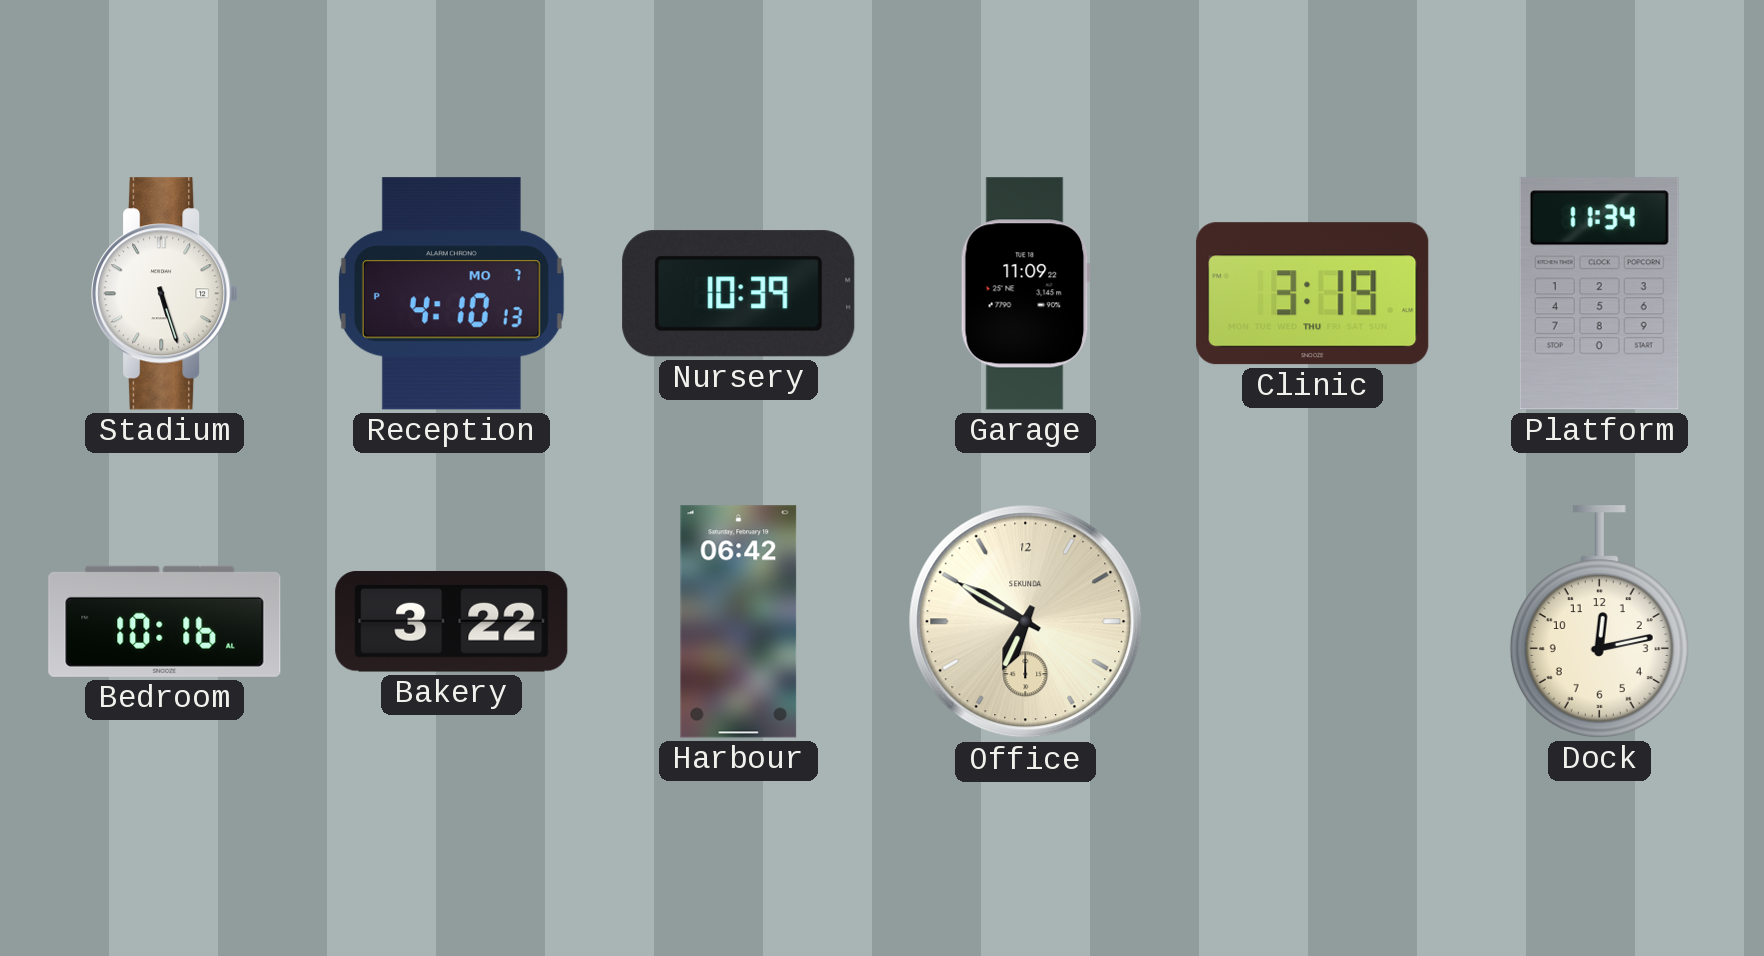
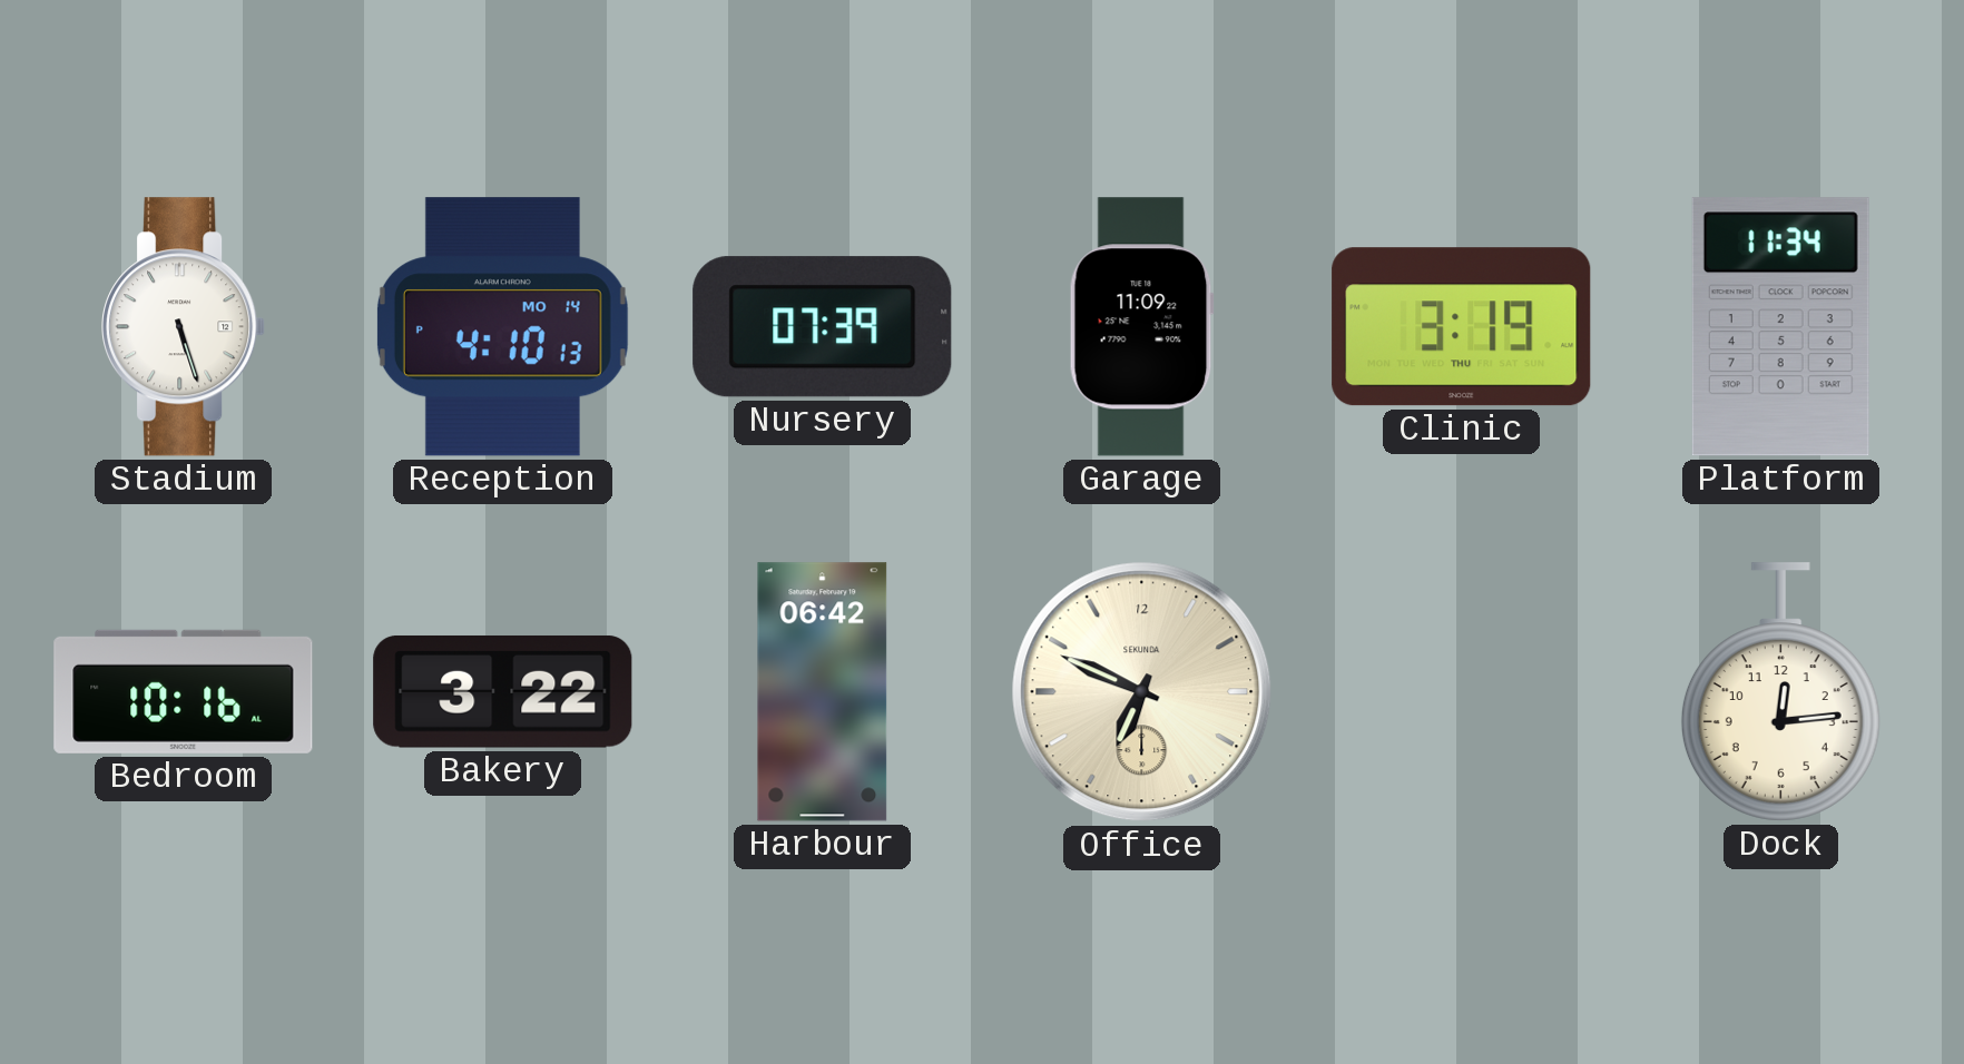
Reception date: MO 7 -> MO 14 (502, 327)
Nursery: 10:39 -> 07:39 (823, 327)
Office: 6:50 -> 6:49 (1142, 692)
Dock: 12:13 -> 12:14 (1780, 692)
